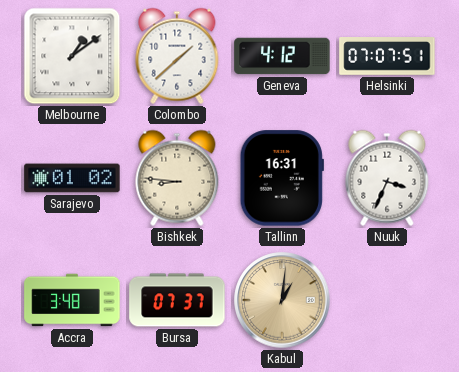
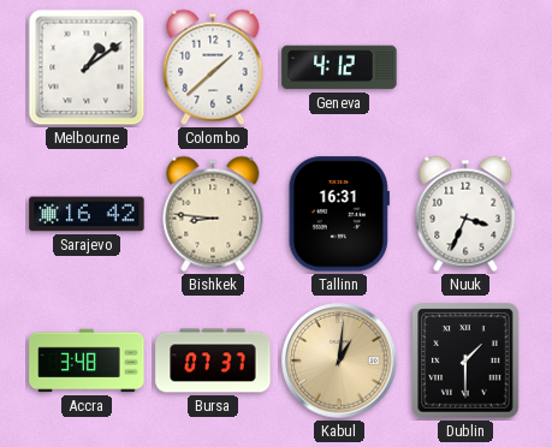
Helsinki: 07:07 -> none (387, 57)
Sarajevo: 01:02 -> 16:42 (87, 214)
Dublin: none -> 1:30 (465, 360)
